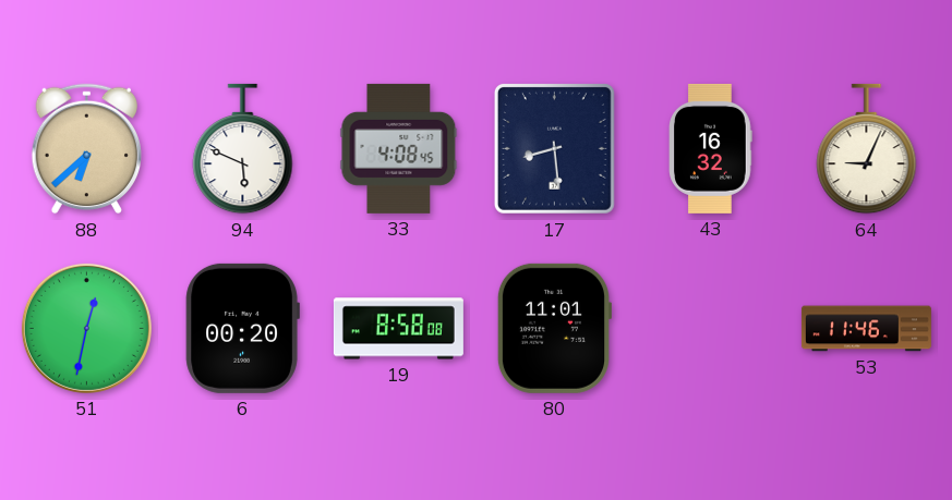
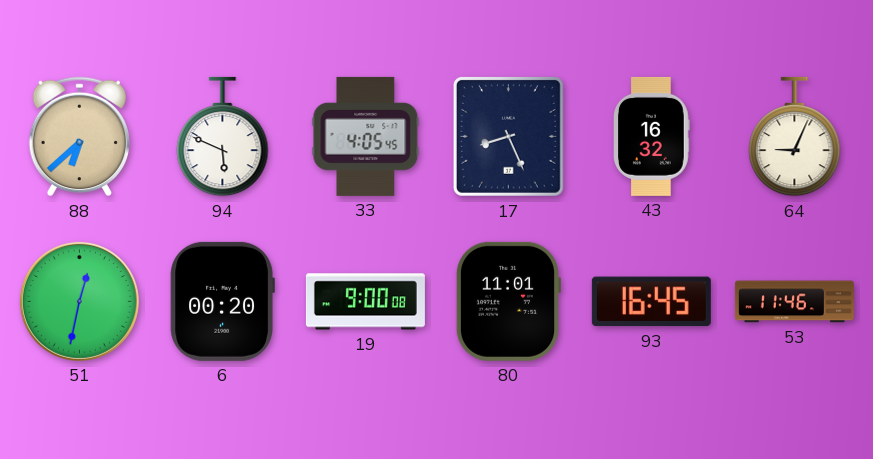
33: 4:08 -> 4:05 (366, 136)
17: 8:29 -> 8:26 (508, 136)
19: 8:58 -> 9:00 (365, 302)
93: none -> 16:45 (651, 302)
